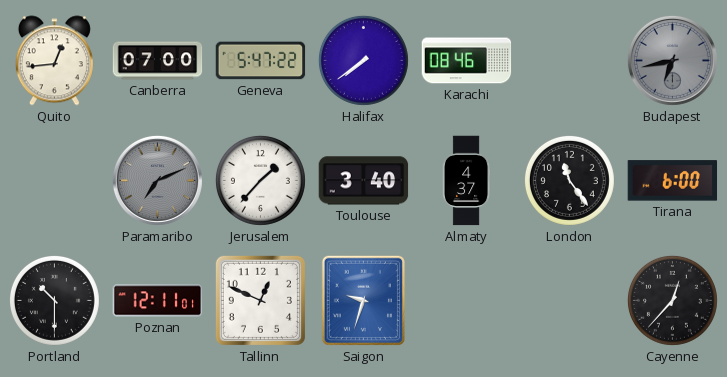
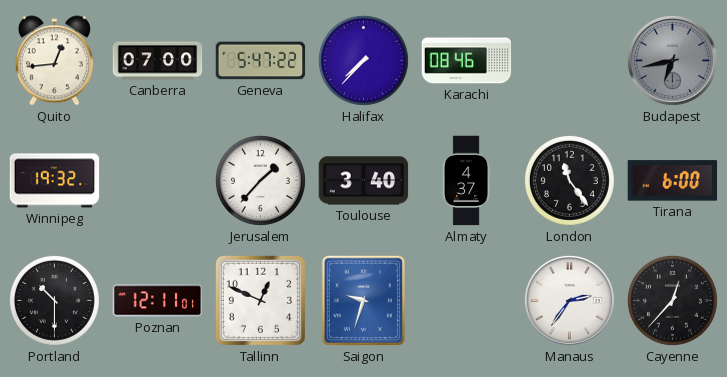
Halifax: 7:39 -> 7:37 (363, 60)
Winnipeg: none -> 19:32 (55, 181)
Paramaribo: 7:11 -> none (157, 180)
Manaus: none -> 2:36 (569, 300)
